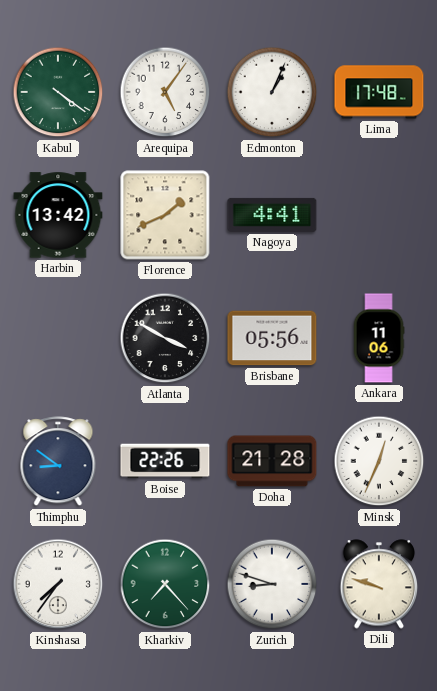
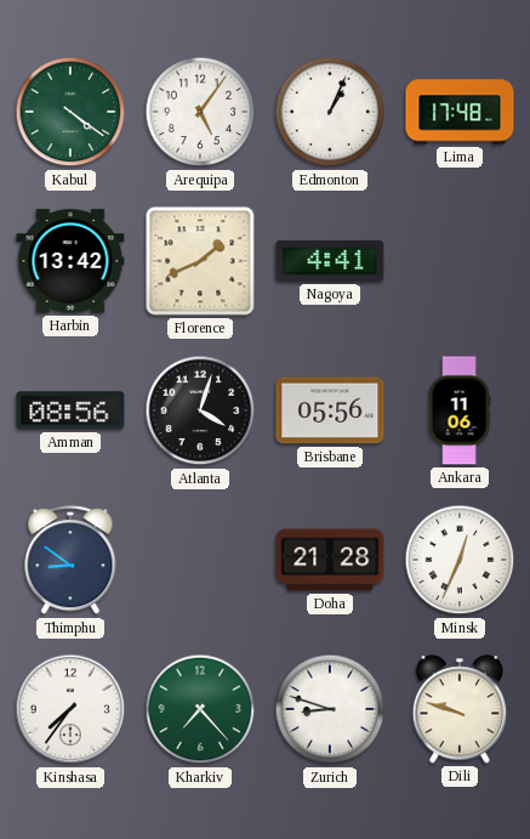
Amman: none -> 08:56 (70, 410)
Atlanta: 3:50 -> 4:03 (200, 410)
Boise: 22:26 -> none (165, 461)
